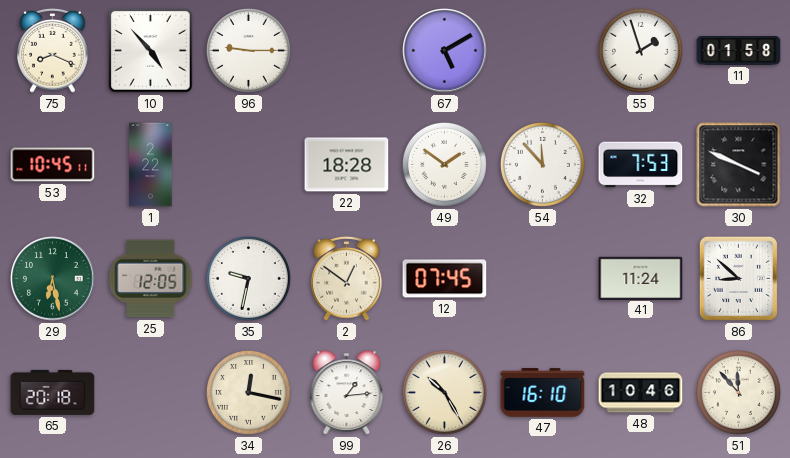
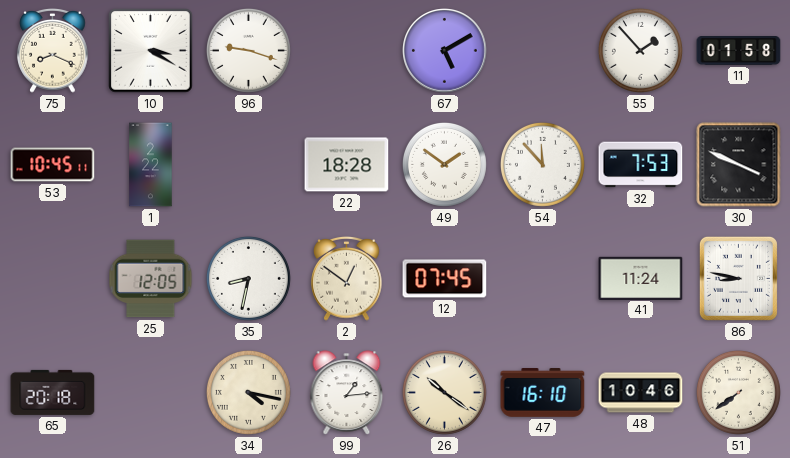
10: 4:53 -> 3:20 (151, 51)
96: 9:15 -> 9:18 (248, 50)
55: 1:57 -> 1:53 (640, 50)
29: 6:28 -> none (53, 279)
35: 9:32 -> 8:32 (248, 278)
86: 8:52 -> 8:47 (738, 278)
34: 12:17 -> 4:17 (248, 392)
26: 10:25 -> 10:21 (444, 392)
51: 11:53 -> 7:39 (738, 392)
